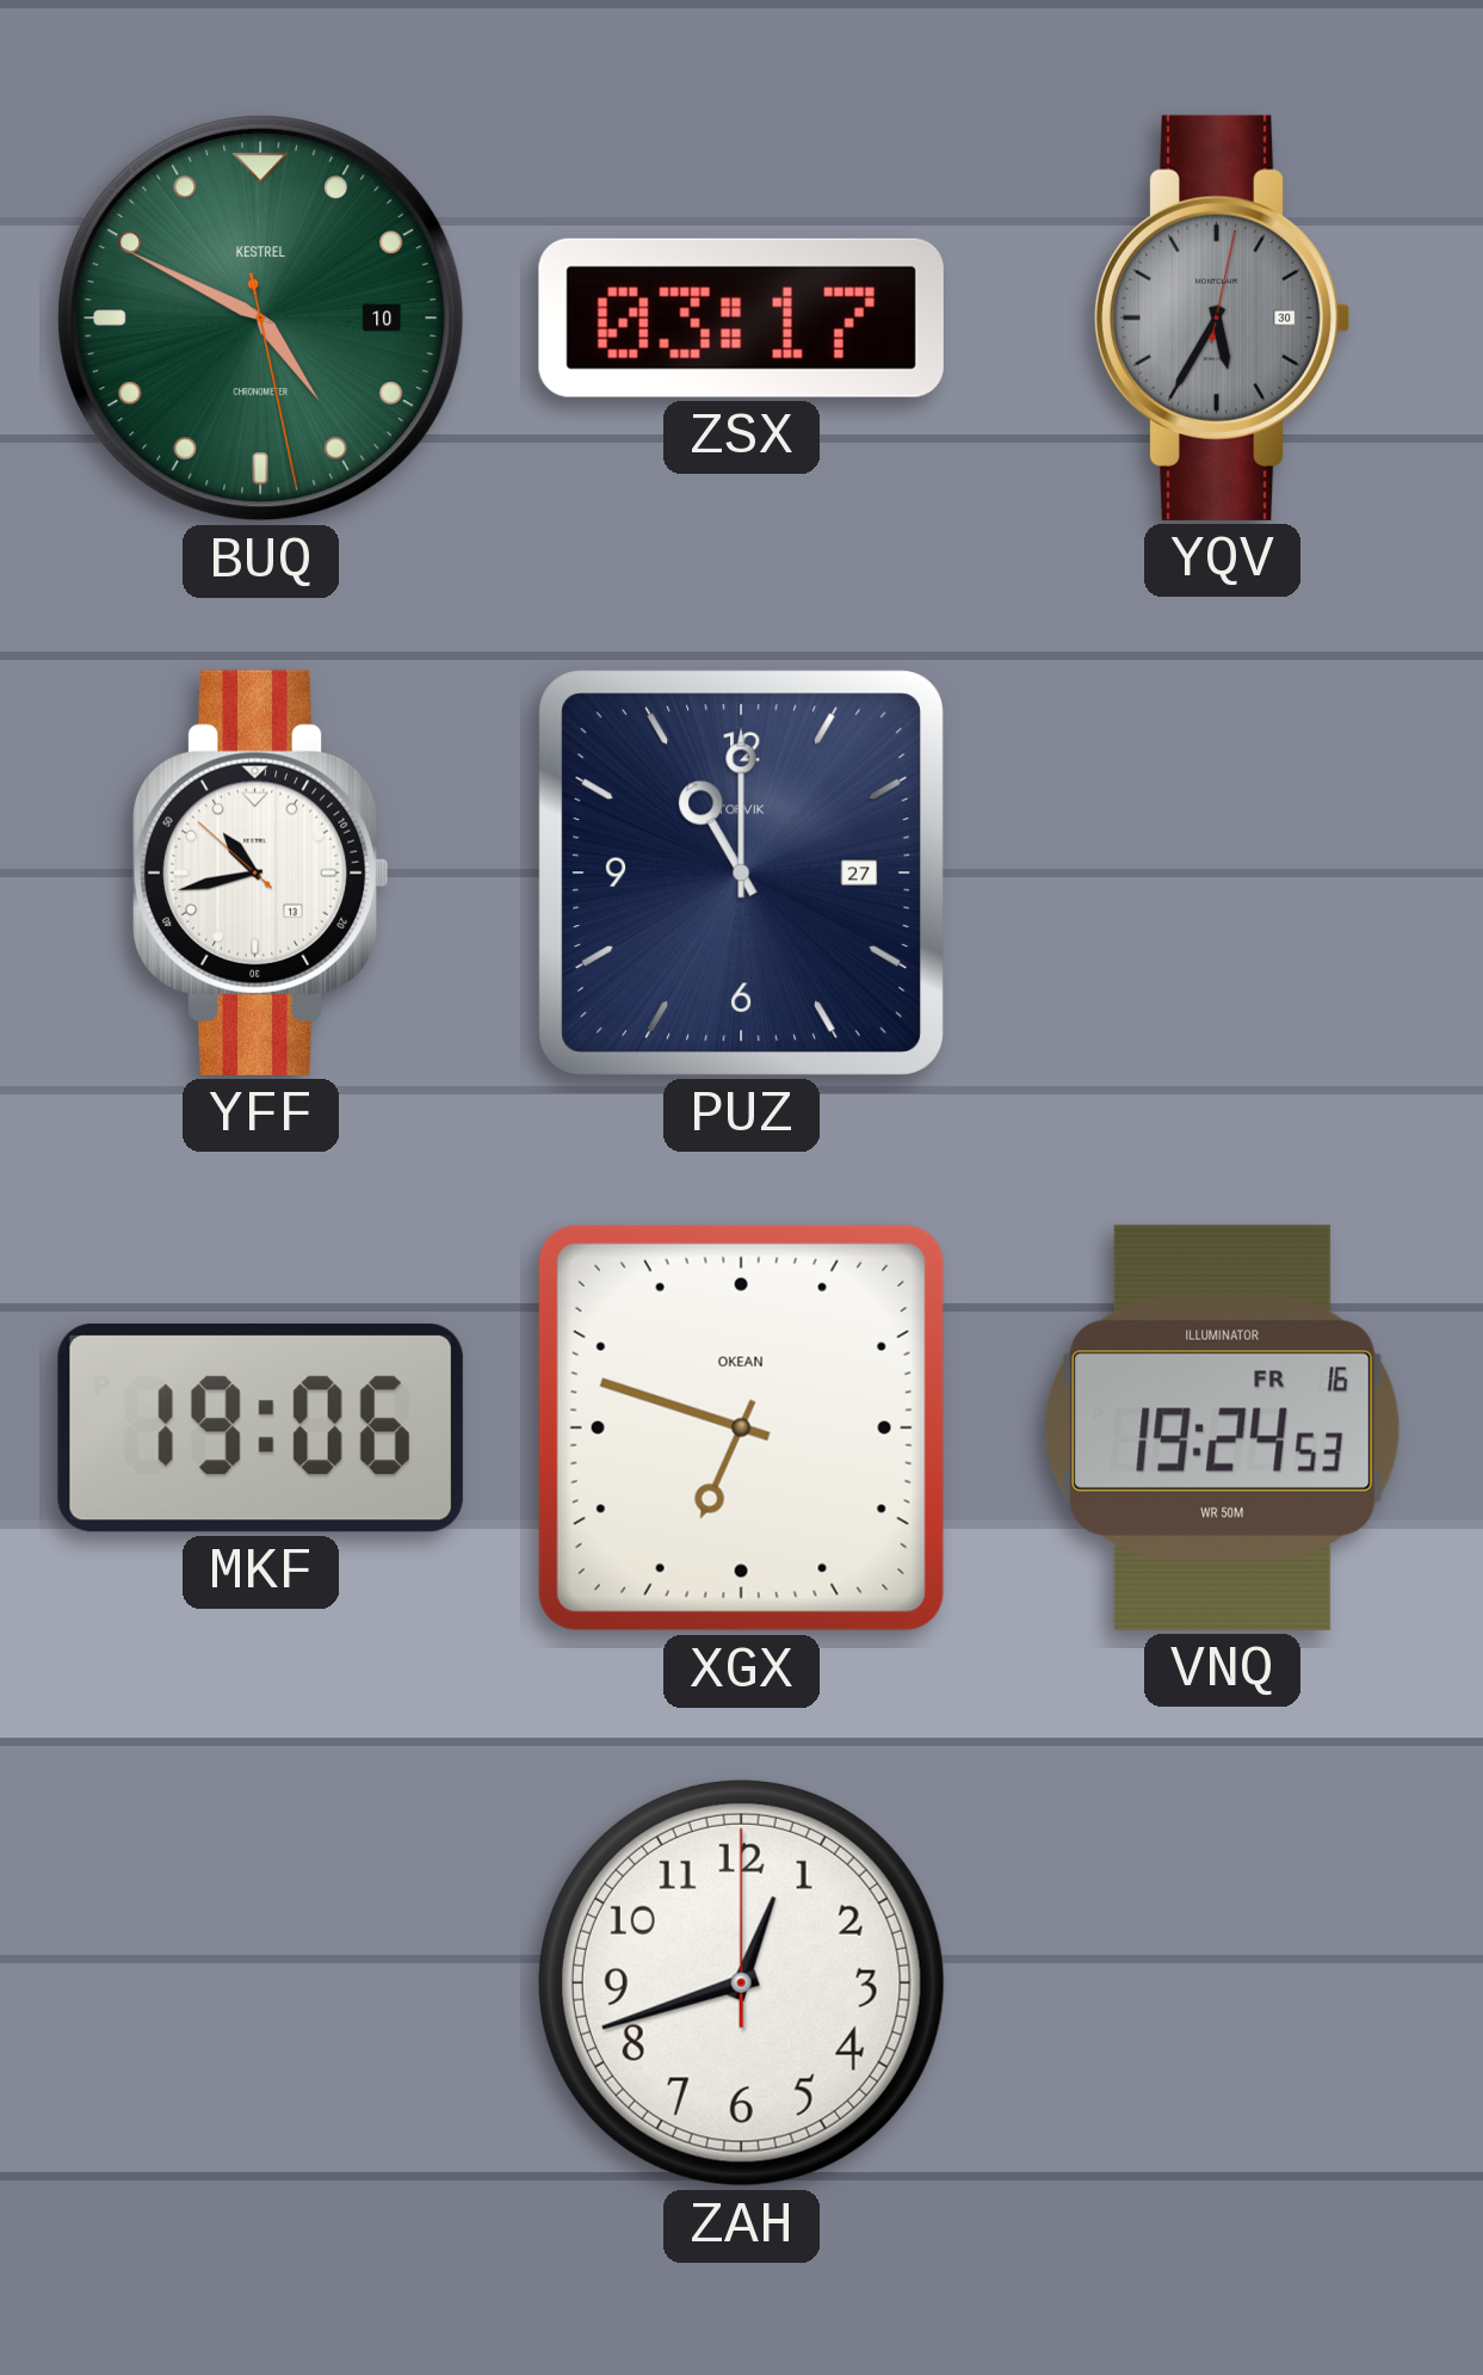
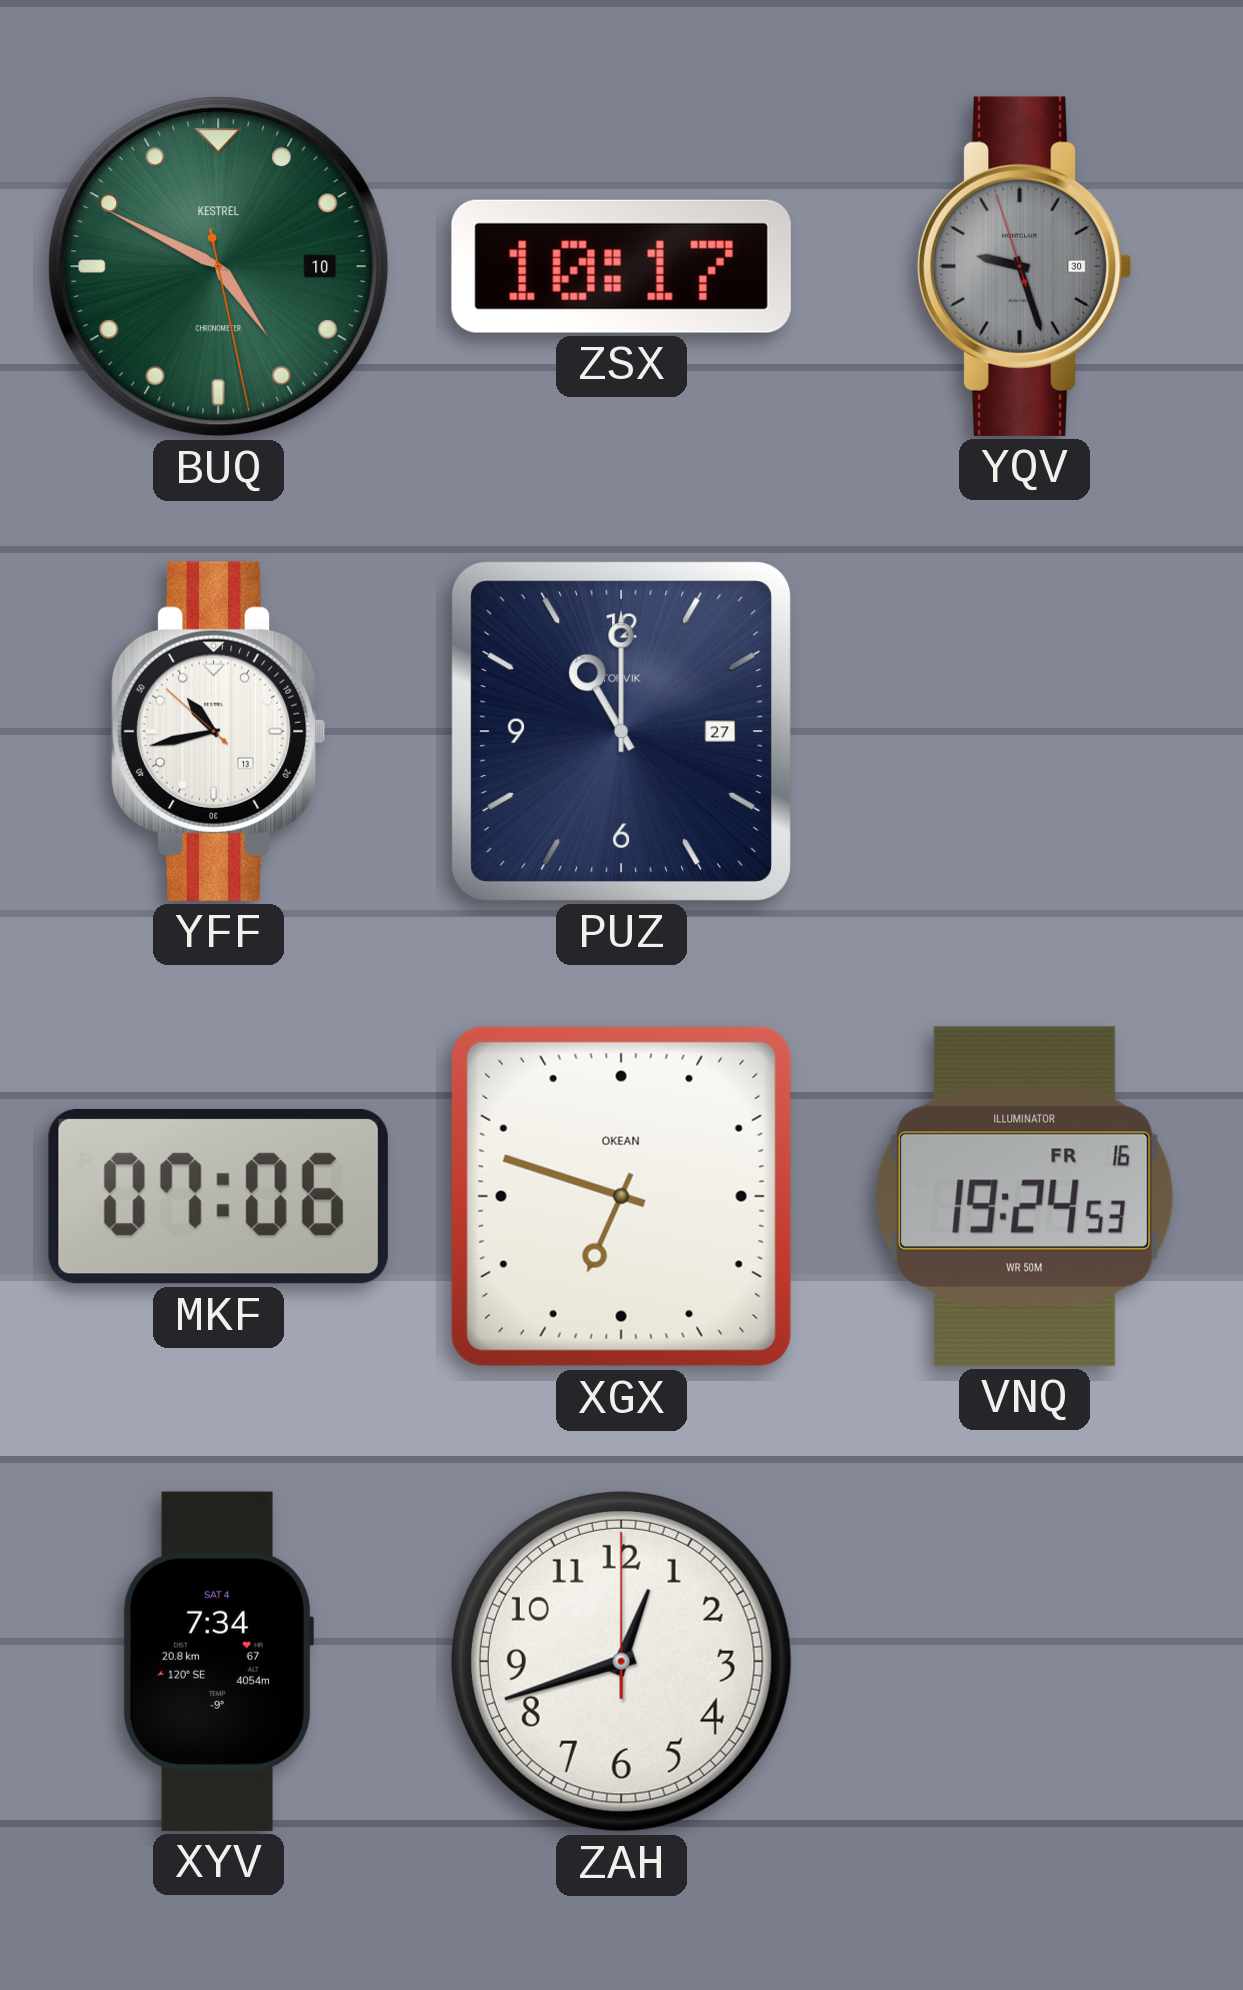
ZSX: 03:17 -> 10:17 (621, 266)
YQV: 5:35 -> 9:26 (1024, 266)
MKF: 19:06 -> 07:06 (218, 1196)
XYV: none -> 7:34 (218, 1661)
